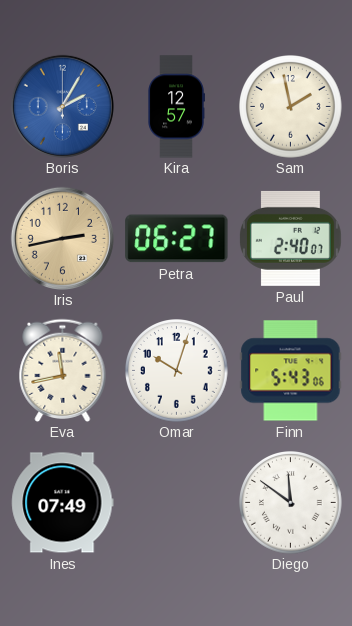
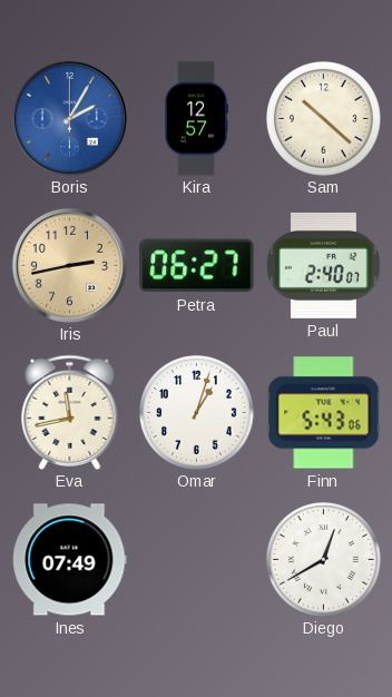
Sam: 1:58 -> 10:22 (324, 119)
Omar: 10:03 -> 1:03 (197, 413)
Diego: 11:51 -> 12:40 (324, 560)
